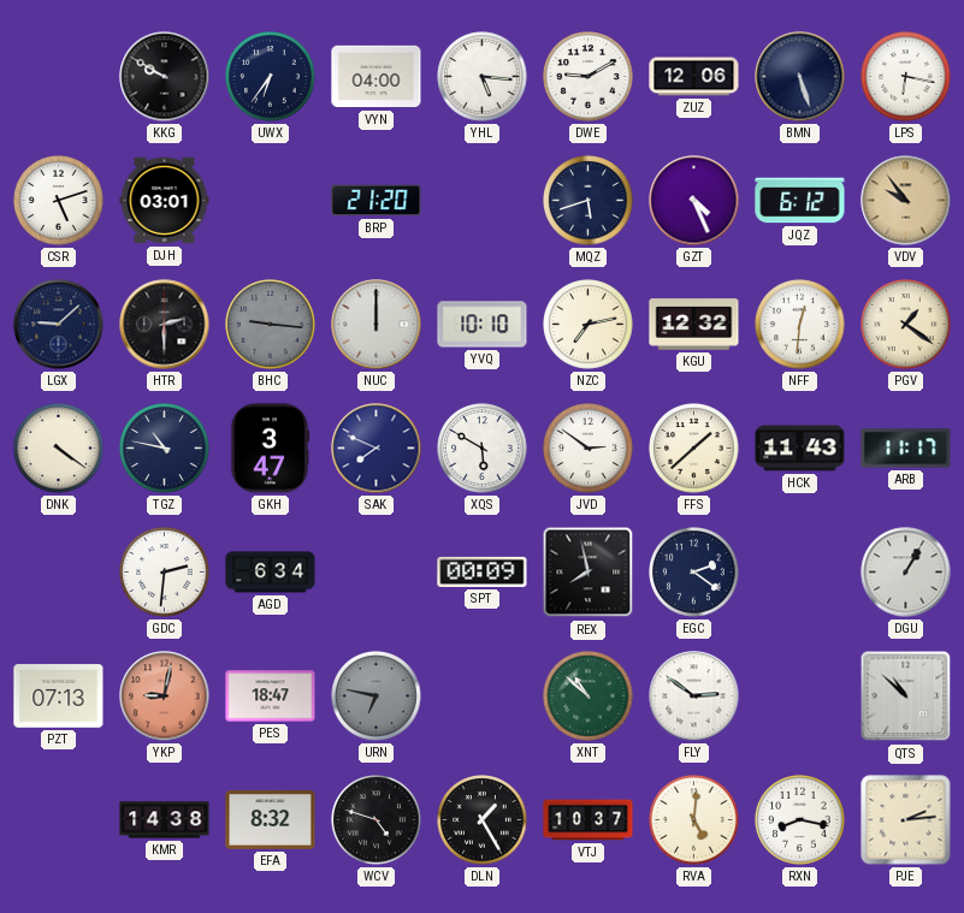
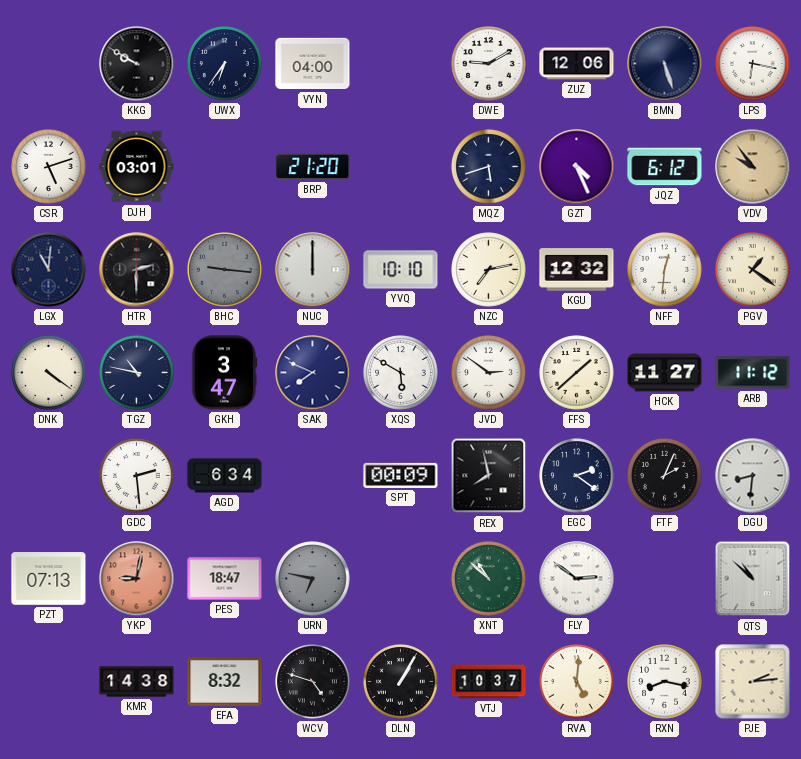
YHL: 5:16 -> none (483, 77)
LGX: 9:08 -> 11:01 (49, 270)
HCK: 11:43 -> 11:27 (665, 373)
ARB: 11:17 -> 11:12 (753, 373)
GDC: 2:31 -> 2:29 (137, 476)
FTF: none -> 2:04 (665, 476)
DGU: 1:05 -> 8:31 (753, 476)
DLN: 1:25 -> 1:05 (401, 682)
